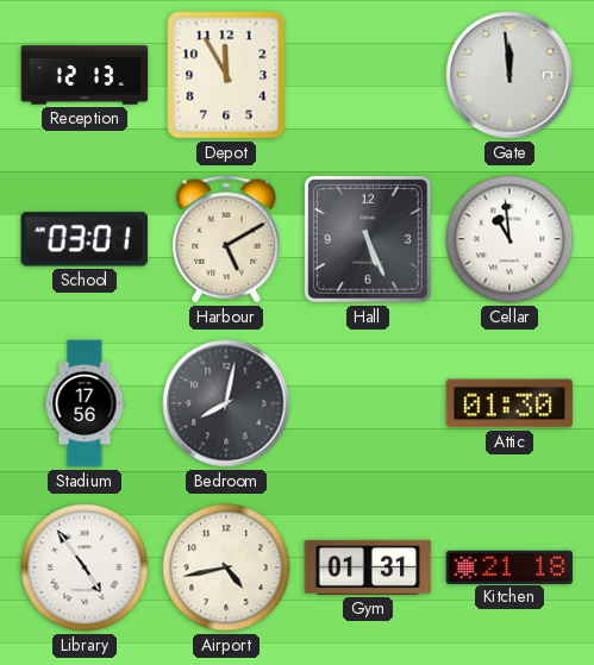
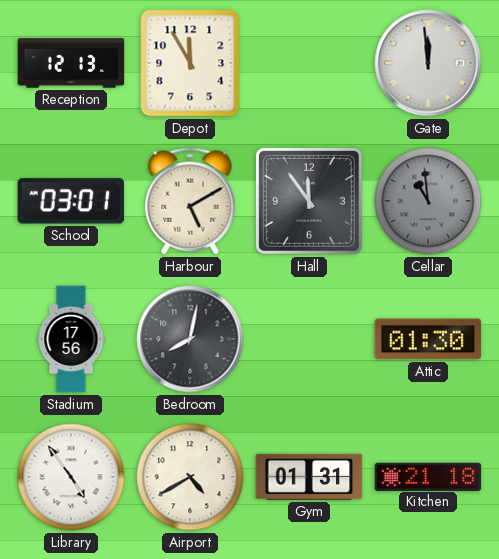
Hall: 5:26 -> 11:54 (310, 202)
Cellar dial: white -> grey (428, 201)
Airport: 4:43 -> 4:40 (190, 477)
